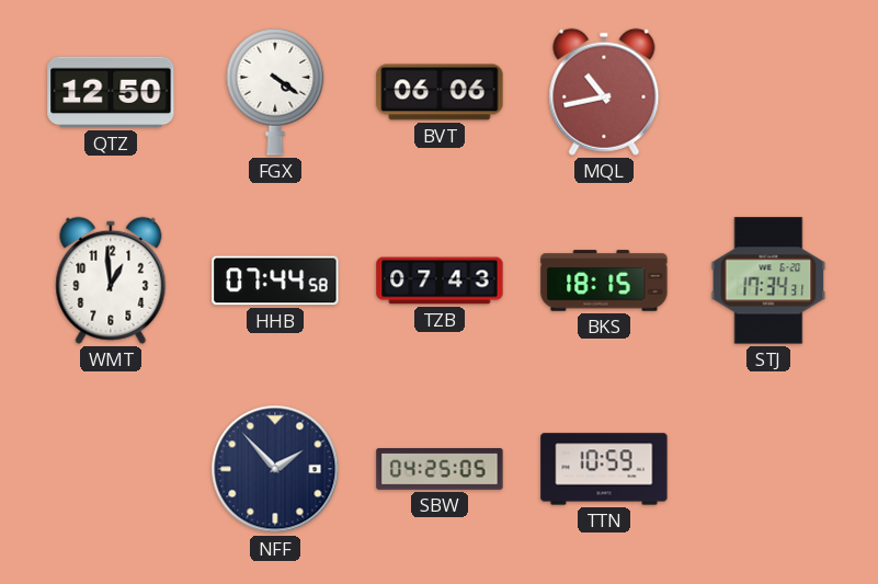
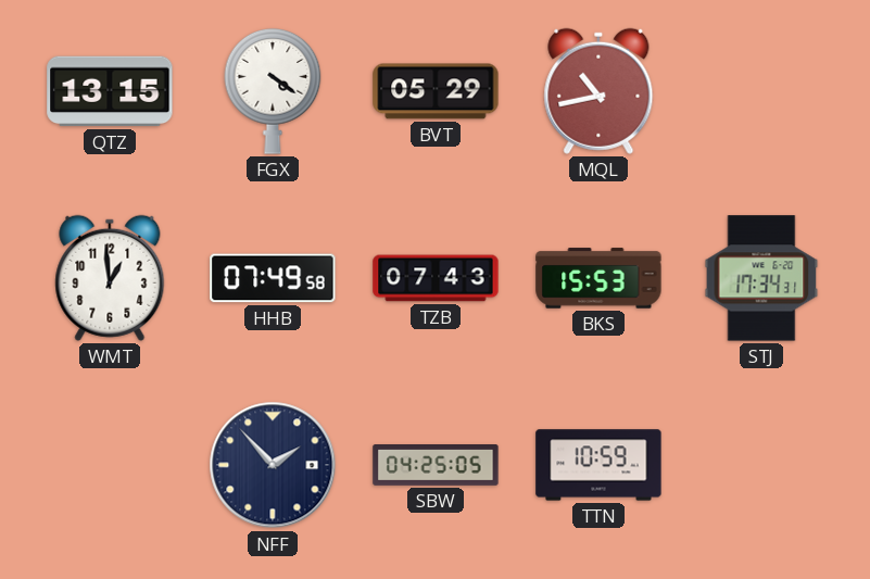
QTZ: 12:50 -> 13:15 (110, 91)
BVT: 06:06 -> 05:29 (436, 91)
HHB: 07:44 -> 07:49 (273, 278)
BKS: 18:15 -> 15:53 (598, 278)
